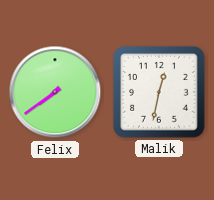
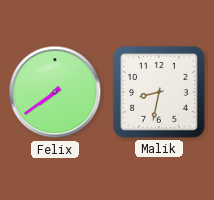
Malik: 12:32 -> 8:32 (160, 93)
